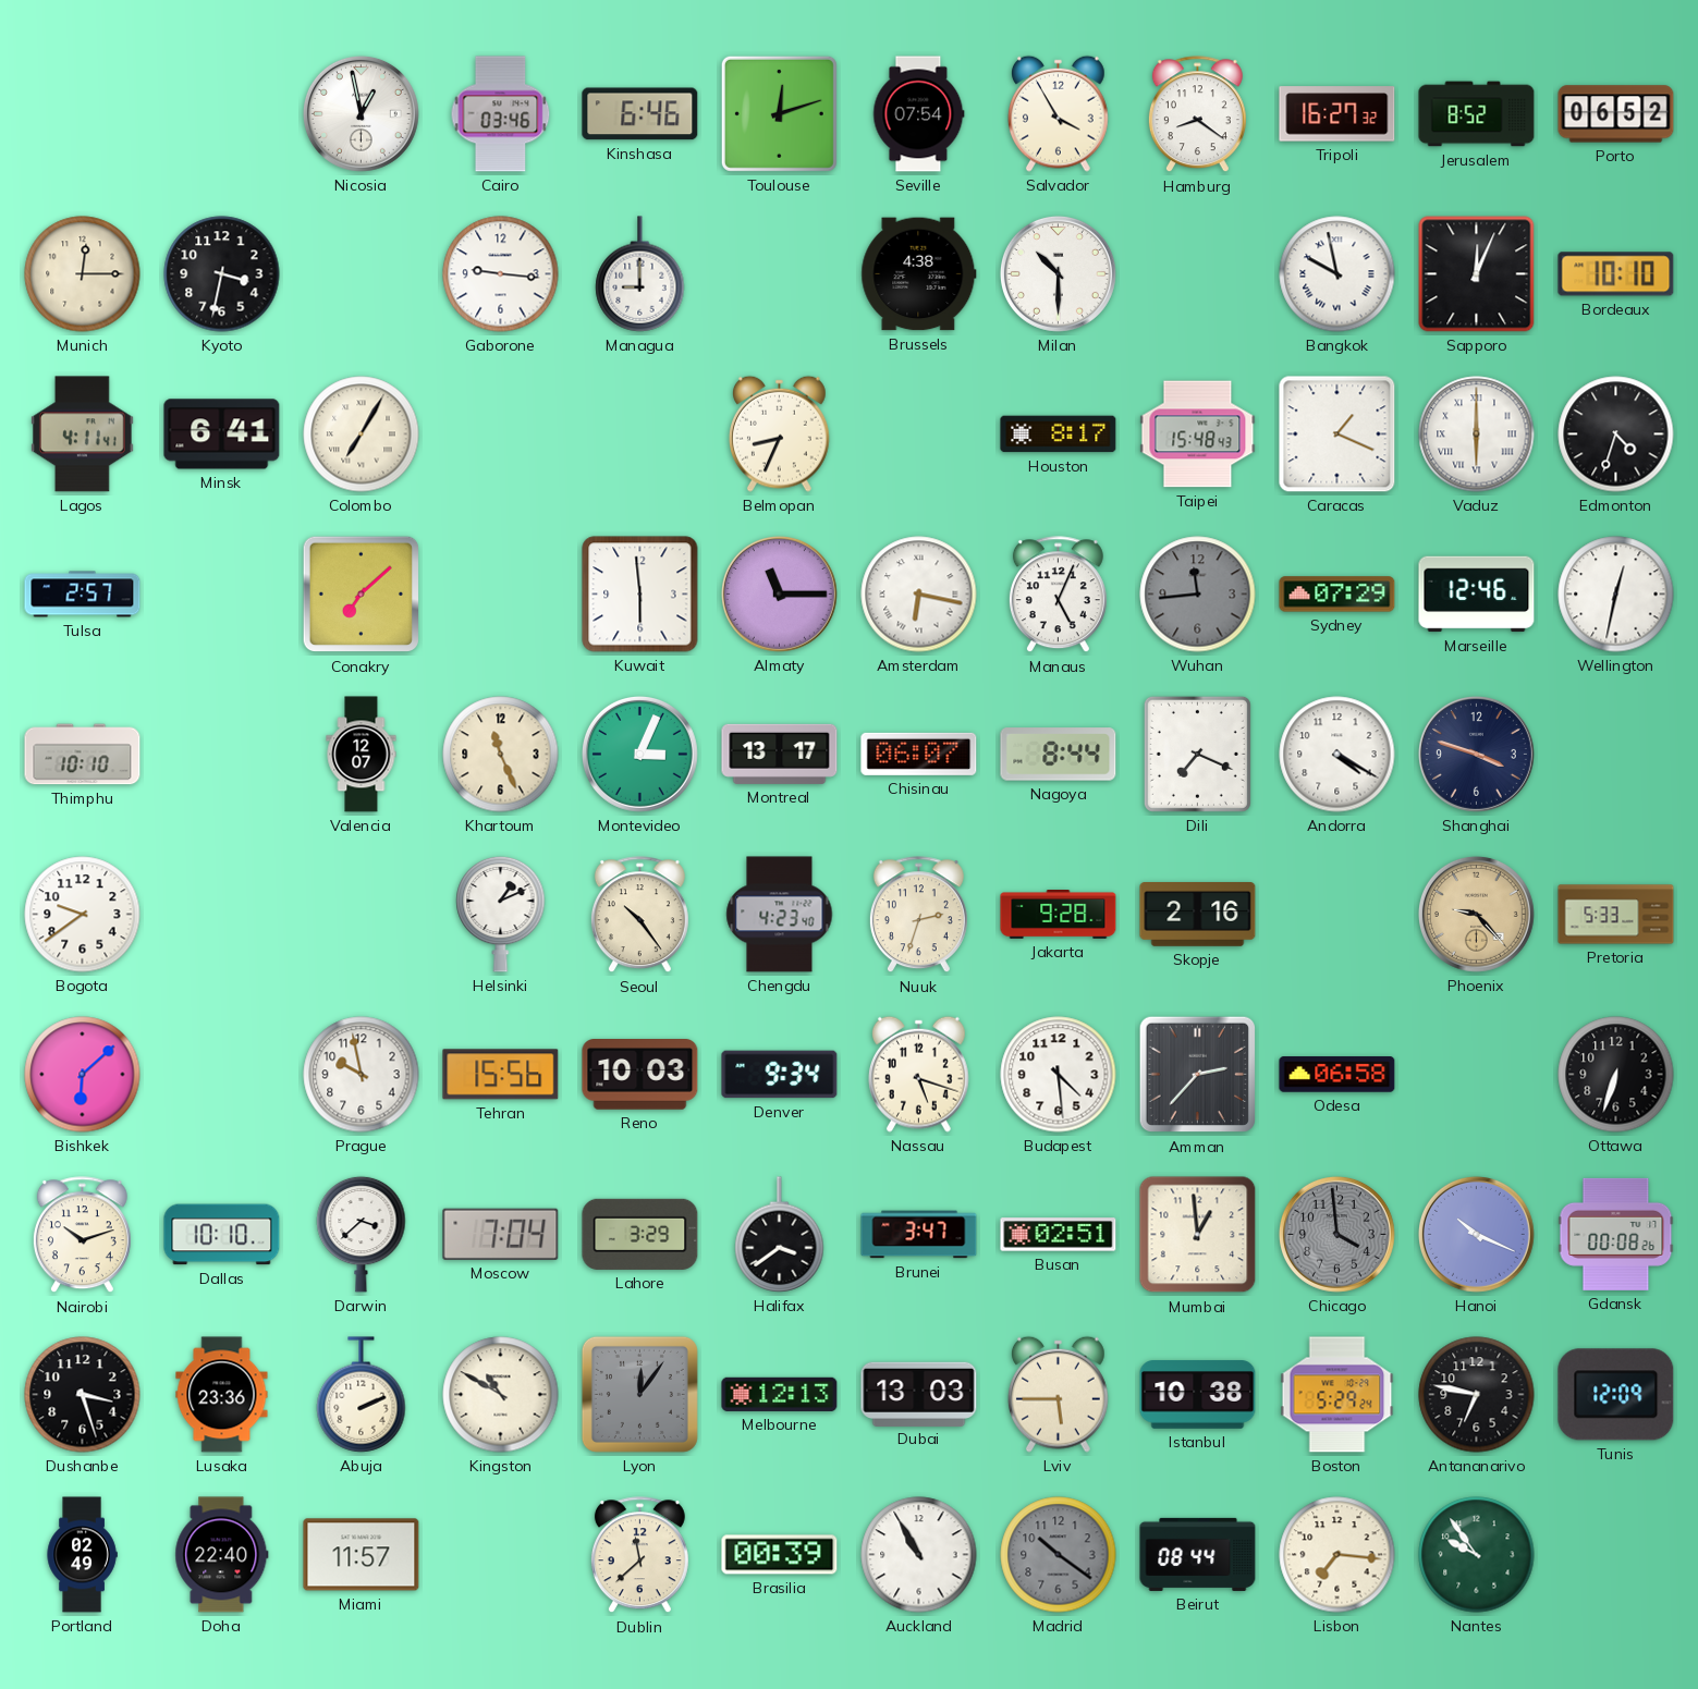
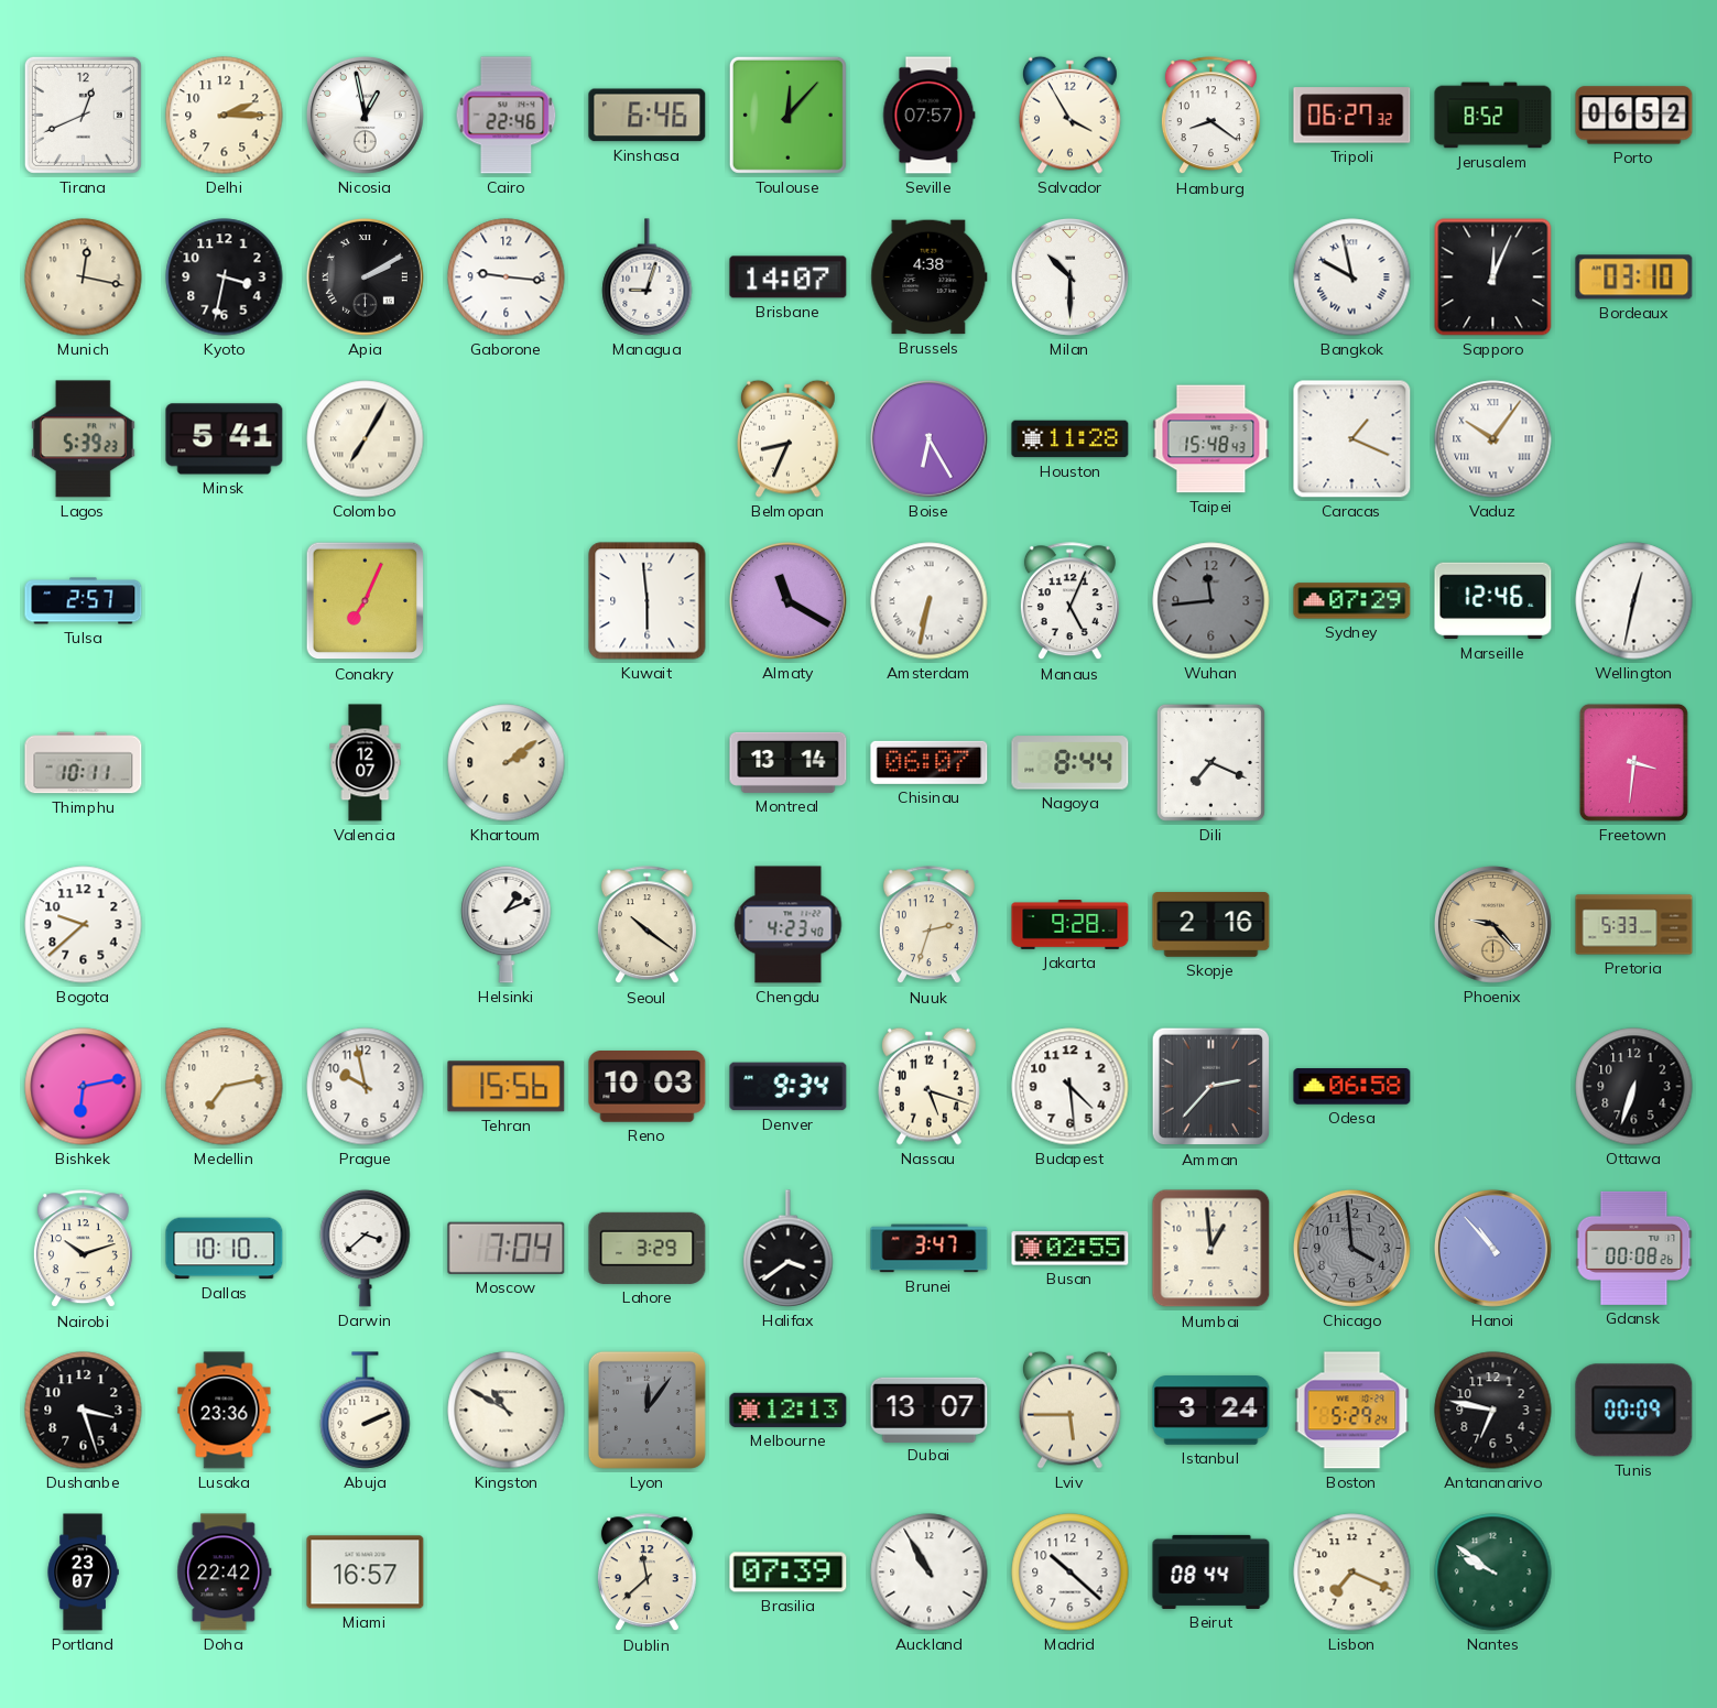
Tirana: none -> 12:41 (83, 115)
Delhi: none -> 2:15 (225, 116)
Cairo: 03:46 -> 22:46 (507, 116)
Toulouse: 12:12 -> 12:07 (787, 115)
Seville: 07:54 -> 07:57 (930, 116)
Tripoli: 16:27 -> 06:27 (1352, 116)
Munich: 12:15 -> 12:17 (84, 278)
Apia: none -> 2:10 (365, 276)
Managua: 9:00 -> 9:03 (648, 278)
Brisbane: none -> 14:07 (789, 278)
Bordeaux: 10:10 -> 03:10 (1634, 278)
Lagos: 4:11 -> 5:39 (84, 439)
Minsk: 6:41 -> 5:41 (225, 439)
Boise: none -> 6:25 (928, 438)
Houston: 8:17 -> 11:28 (1071, 439)
Vaduz: 6:00 -> 10:06 (1493, 439)
Edmonton: 4:33 -> none (1616, 435)
Conakry: 7:08 -> 7:04 (366, 601)
Almaty: 11:15 -> 11:20 (787, 600)
Amsterdam: 6:17 -> 6:32 (930, 601)
Thimphu: 10:10 -> 10:11 (84, 763)
Khartoum: 11:26 -> 2:09 (507, 763)
Montevideo: 3:04 -> none (639, 754)
Montreal: 13:17 -> 13:14 (789, 762)
Andorra: 4:20 -> none (1337, 755)
Shanghai: 3:48 -> none (1476, 754)
Freetown: none -> 3:31 (1633, 762)
Bogota: 9:39 -> 9:38 (84, 925)
Seoul: 10:24 -> 10:21 (646, 925)
Bishkek: 6:08 -> 6:13 (84, 1087)
Medellin: none -> 7:13 (225, 1087)
Busan: 02:51 -> 02:55 (1071, 1249)
Hanoi: 10:19 -> 10:53 (1492, 1248)
Dubai: 13:03 -> 13:07 (930, 1410)
Istanbul: 10:38 -> 3:24 (1211, 1411)
Tunis: 12:09 -> 00:09 (1634, 1411)
Portland: 02:49 -> 23:07 (83, 1573)
Doha: 22:40 -> 22:42 (225, 1573)
Miami: 11:57 -> 16:57 (366, 1573)
Brasilia: 00:39 -> 07:39 (789, 1573)
Madrid: 10:21 -> 10:22 (1071, 1573)
Madrid dial: grey -> white (1071, 1573)
Lisbon: 7:16 -> 7:19 (1352, 1573)
Nantes: 9:54 -> 9:51 (1493, 1573)
